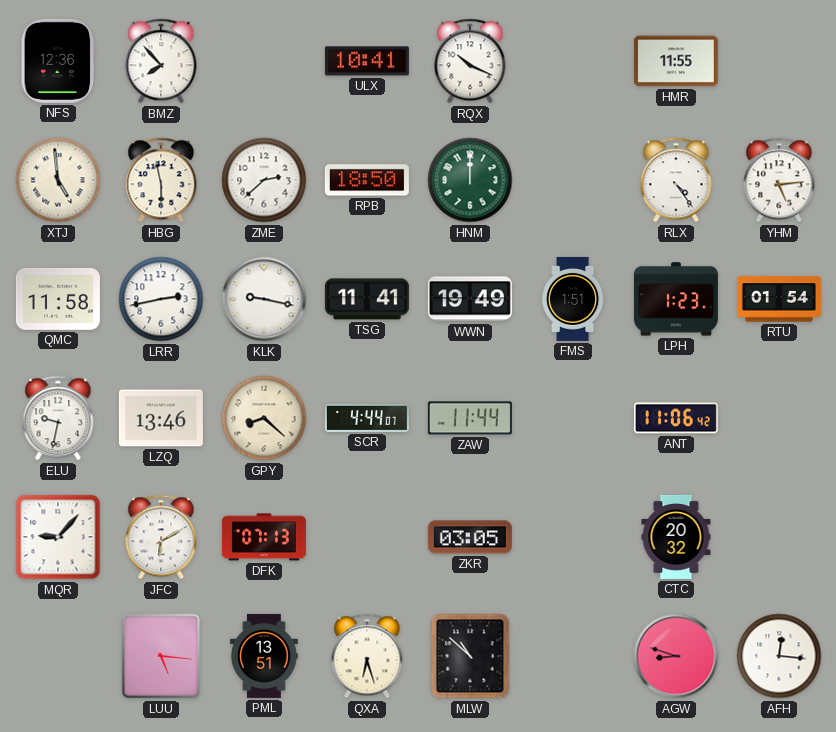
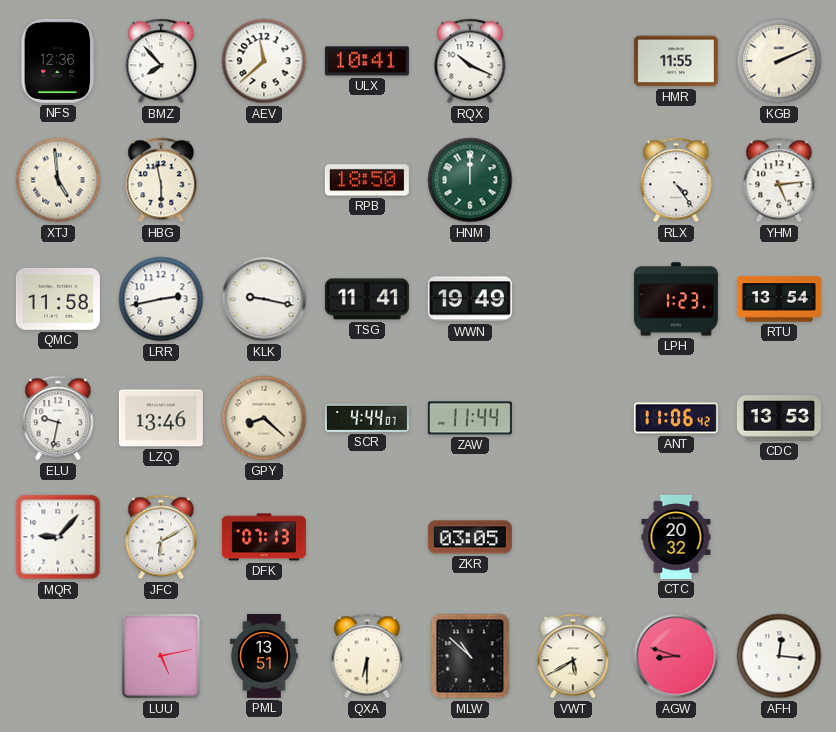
AEV: none -> 11:38 (264, 61)
KGB: none -> 2:11 (779, 61)
ZME: 2:38 -> none (264, 180)
FMS: 1:51 -> none (573, 299)
RTU: 01:54 -> 13:54 (779, 299)
CDC: none -> 13:53 (779, 418)
LUU: 5:16 -> 5:13 (161, 656)
QXA: 6:27 -> 6:30 (367, 656)
VWT: none -> 5:40 (573, 656)
